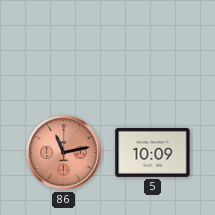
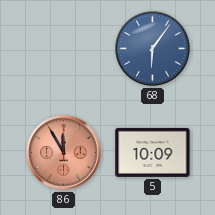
68: none -> 6:06 (153, 49)
86: 11:13 -> 11:55 (64, 153)
